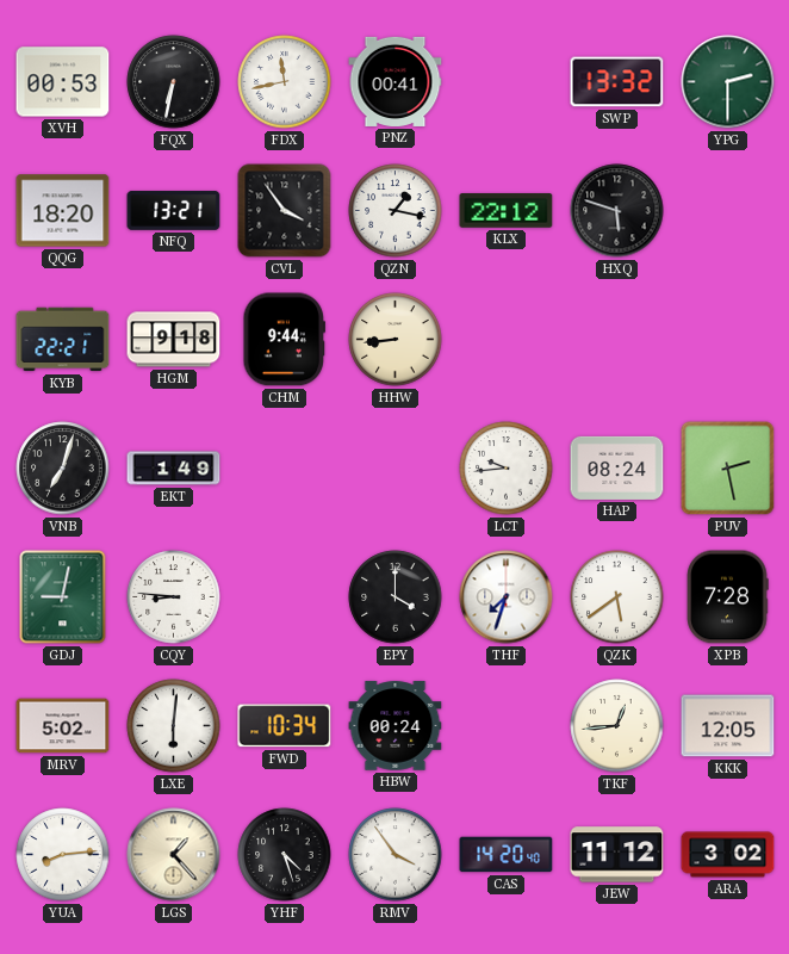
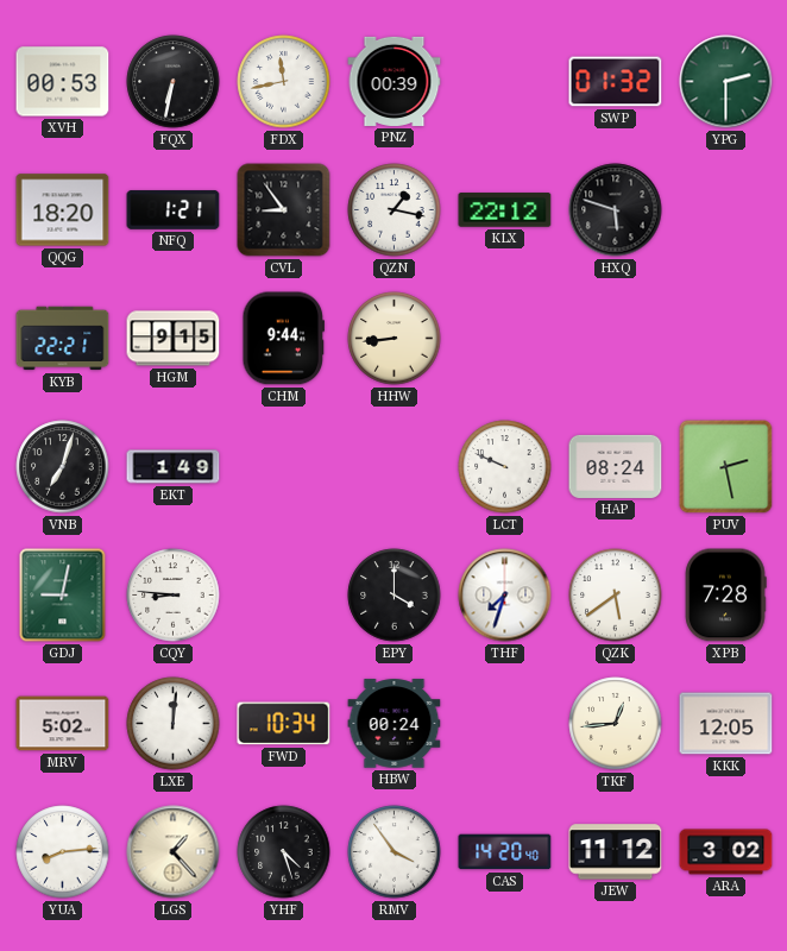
PNZ: 00:41 -> 00:39 (395, 81)
SWP: 13:32 -> 01:32 (616, 82)
NFQ: 13:21 -> 1:21 (174, 210)
CVL: 3:54 -> 8:54 (284, 210)
HGM: 9:18 -> 9:15 (174, 339)
LCT: 9:44 -> 9:49 (505, 467)
LXE: 6:01 -> 12:01 (174, 724)
